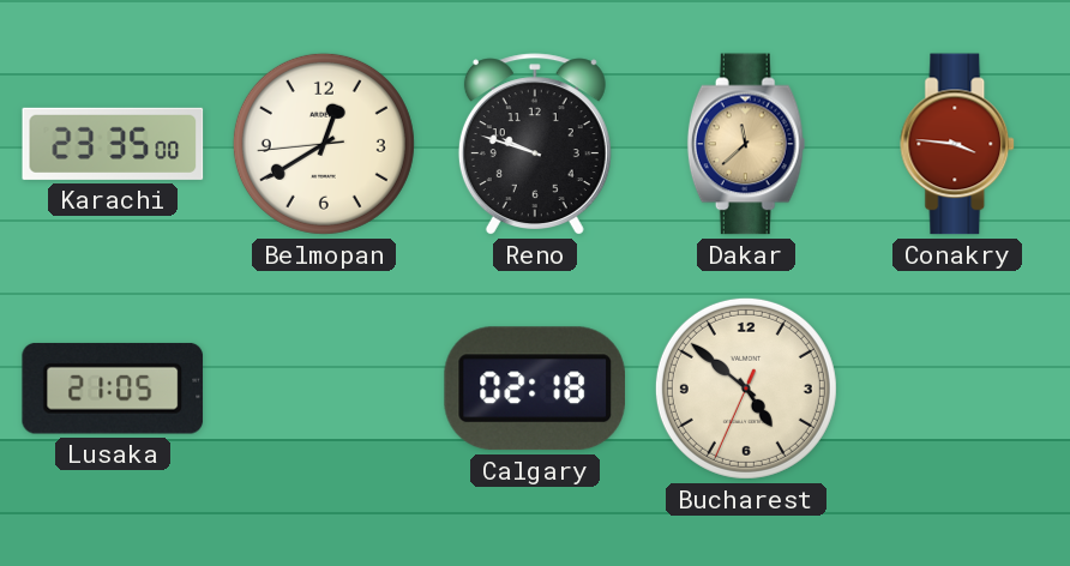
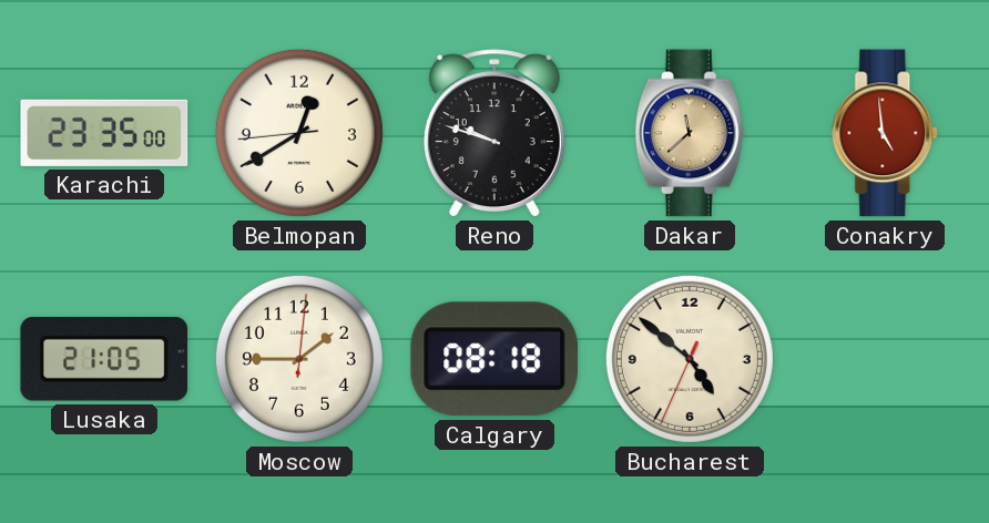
Conakry: 3:46 -> 4:59 (886, 133)
Moscow: none -> 1:45 (299, 359)
Calgary: 02:18 -> 08:18 (494, 359)
